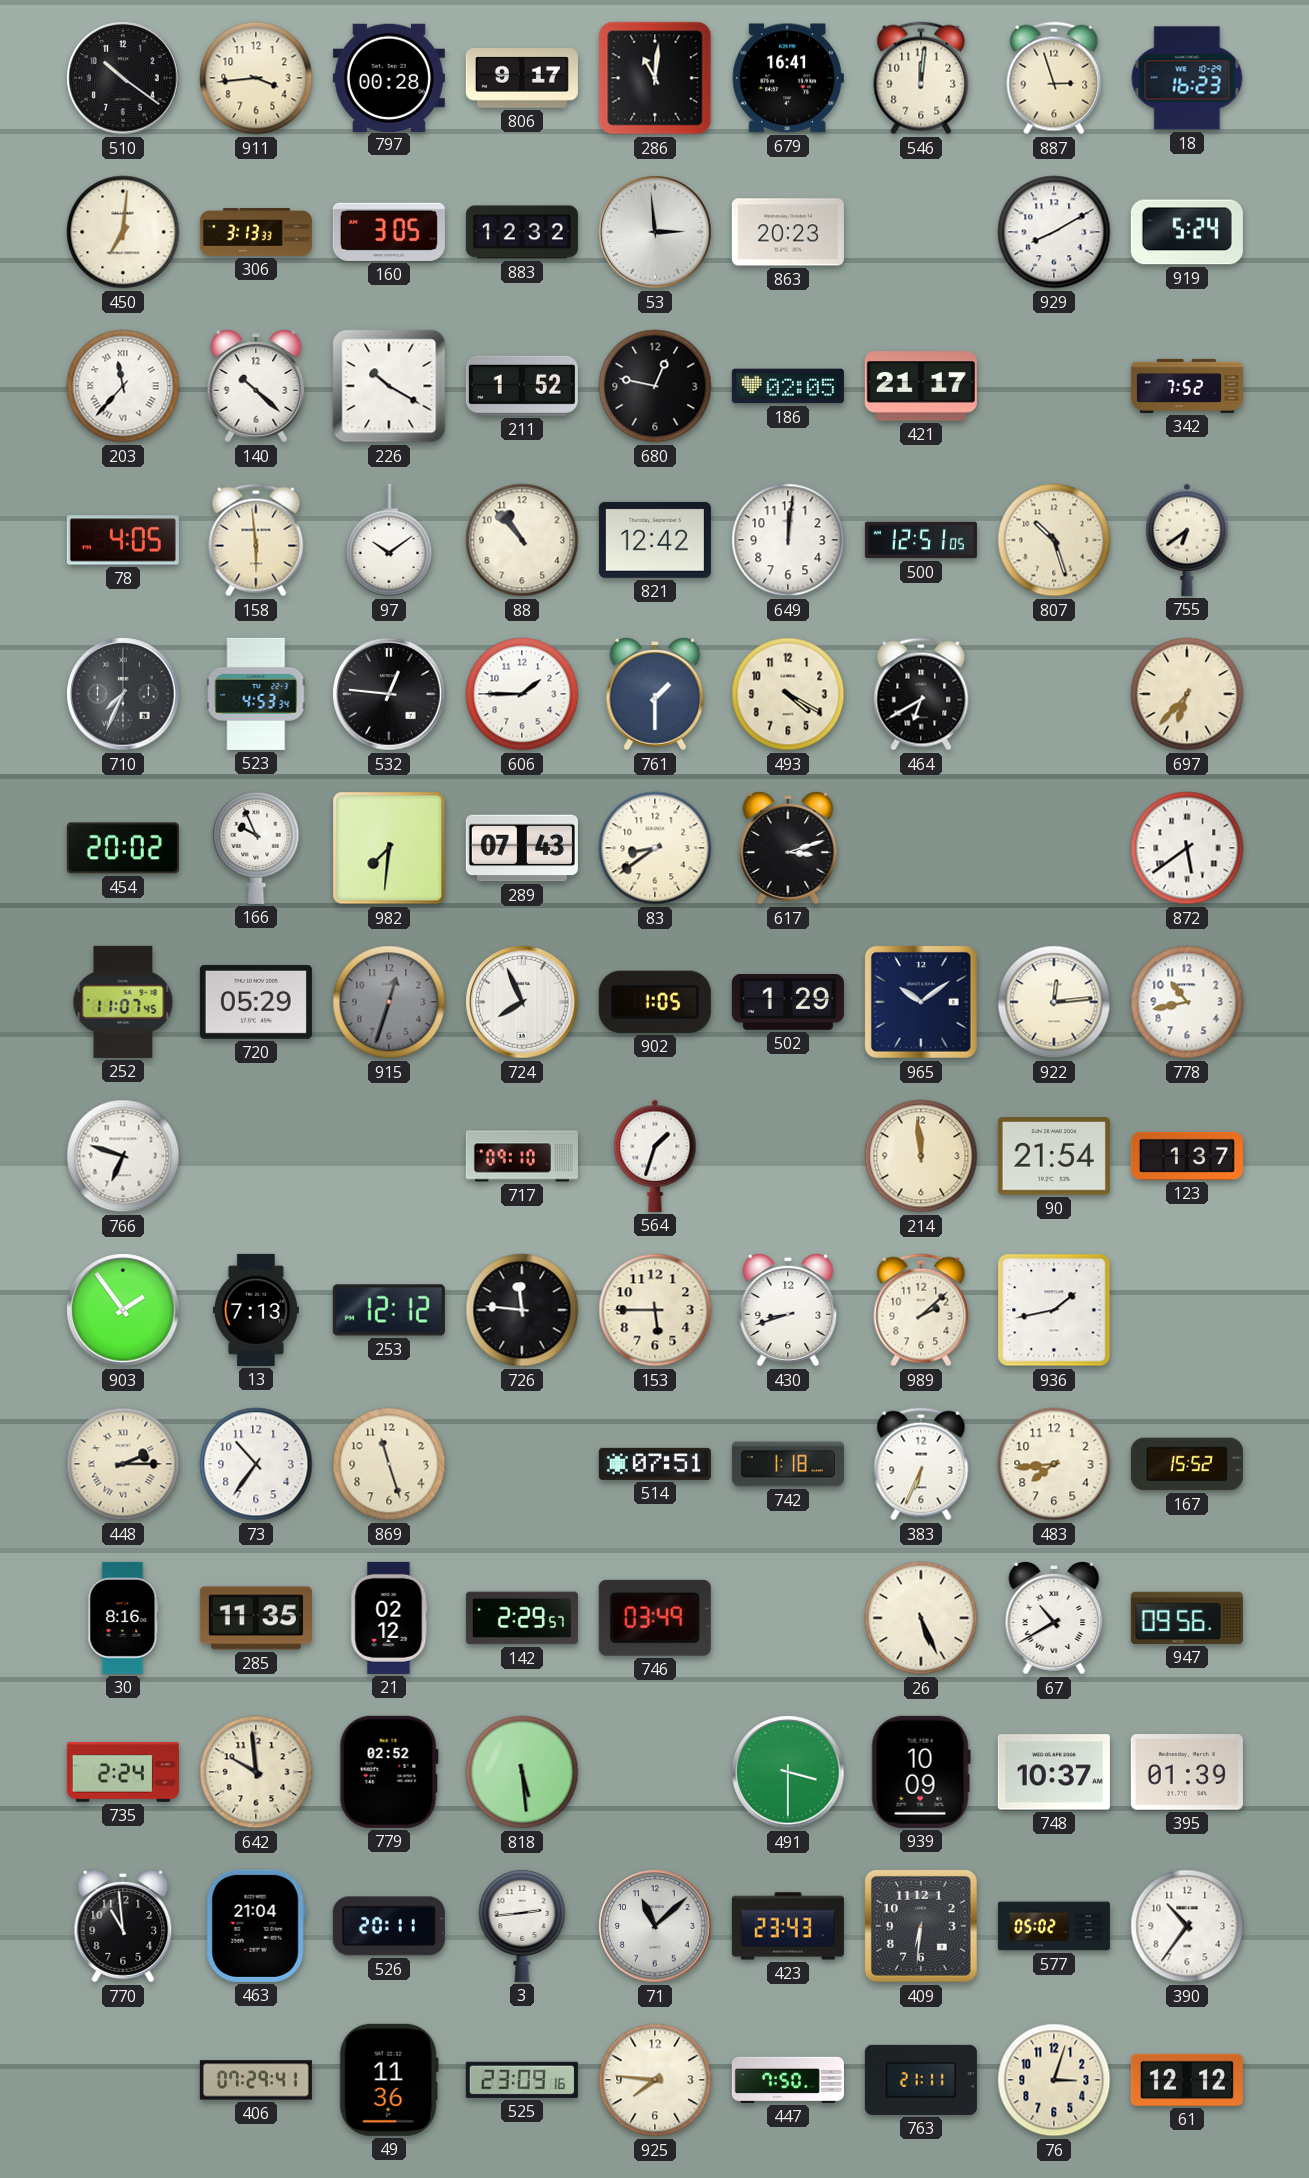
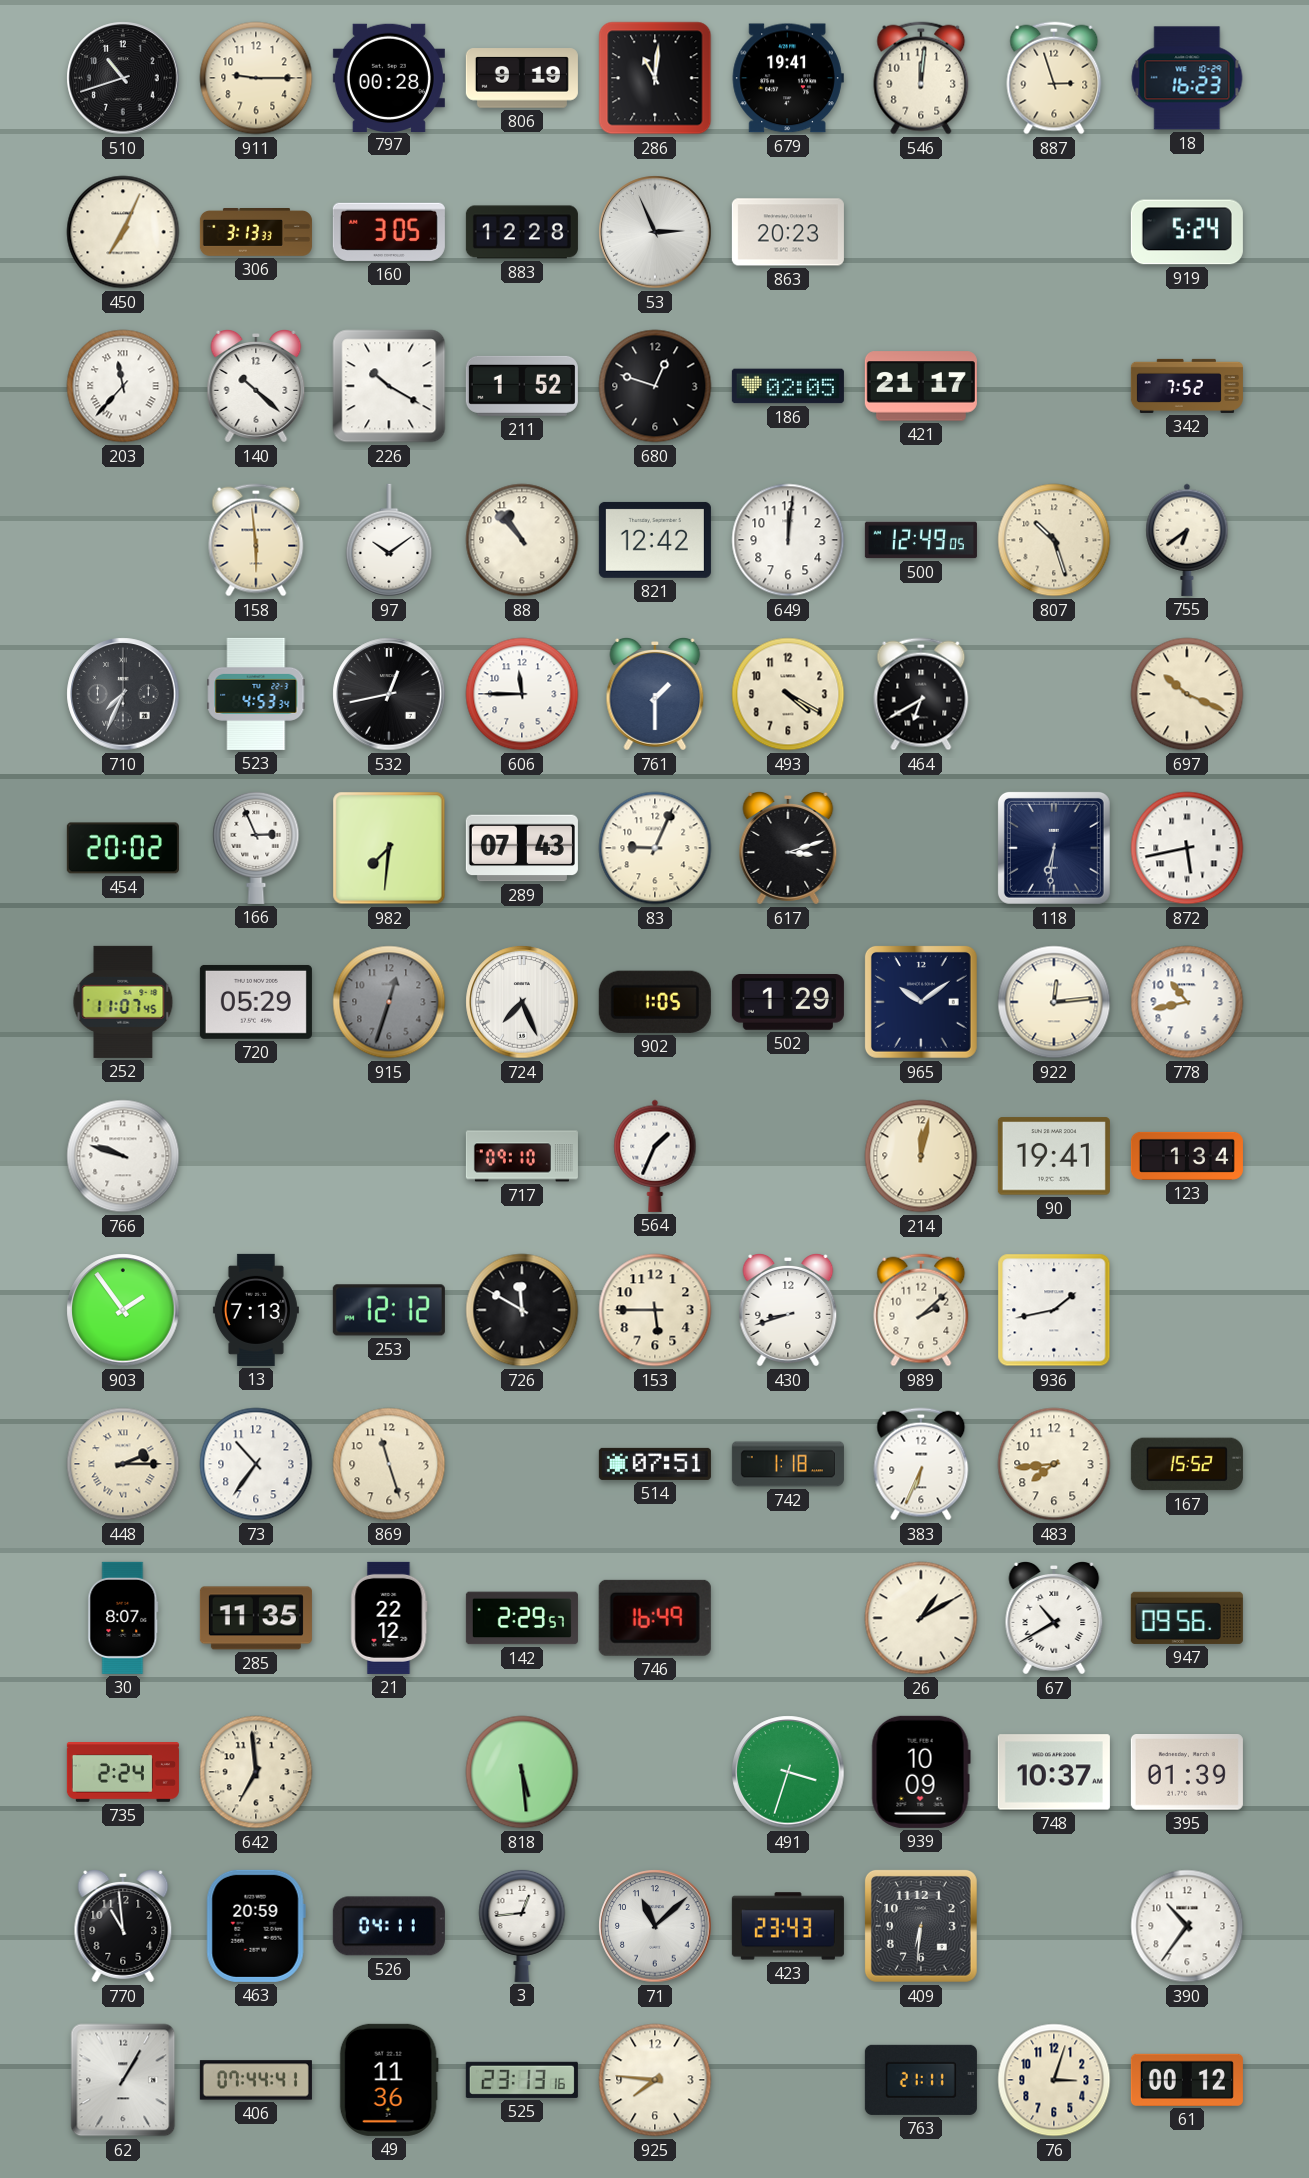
510: 10:21 -> 10:42 (123, 78)
911: 3:44 -> 9:15 (256, 78)
806: 9:17 -> 9:19 (522, 78)
679: 16:41 -> 19:41 (788, 78)
450: 7:01 -> 7:04 (123, 232)
883: 12:32 -> 12:28 (522, 232)
53: 2:59 -> 2:56 (655, 232)
929: 8:10 -> none (1054, 232)
680: 12:47 -> 12:48 (655, 386)
78: 4:05 -> none (123, 540)
500: 12:51 -> 12:49 (921, 540)
532: 12:46 -> 12:43 (389, 694)
606: 1:45 -> 11:45 (522, 694)
697: 6:37 -> 10:19 (1187, 694)
166: 9:56 -> 2:56 (256, 847)
83: 8:39 -> 9:04 (655, 848)
118: none -> 6:31 (1054, 848)
872: 5:39 -> 5:43 (1187, 848)
724: 7:56 -> 7:26 (522, 1002)
766: 6:48 -> 9:48 (123, 1156)
564: 1:33 -> 1:34 (655, 1156)
214: 11:59 -> 12:02 (921, 1156)
90: 21:54 -> 19:41 (1054, 1156)
123: 1:37 -> 1:34 (1187, 1156)
726: 11:46 -> 11:50 (522, 1310)
30: 8:16 -> 8:07 (123, 1618)
21: 02:12 -> 22:12 (389, 1618)
746: 03:49 -> 16:49 (655, 1618)
26: 5:26 -> 1:10 (921, 1618)
642: 9:59 -> 6:59 (256, 1772)
779: 02:52 -> none (389, 1772)
491: 3:30 -> 3:33 (788, 1772)
463: 21:04 -> 20:59 (256, 1926)
526: 20:11 -> 04:11 (389, 1926)
3: 2:44 -> 12:44 (522, 1925)
577: 05:02 -> none (1054, 1926)
62: none -> 1:05 (123, 2080)
406: 07:29 -> 07:44 (256, 2080)
525: 23:09 -> 23:13 (522, 2080)
447: 7:50 -> none (788, 2080)
61: 12:12 -> 00:12 (1187, 2080)
